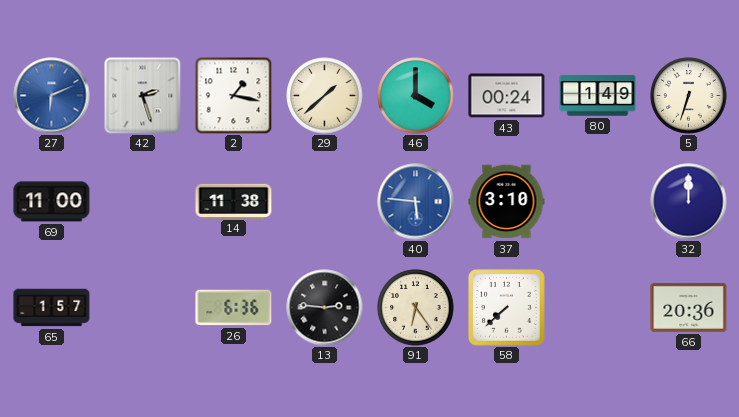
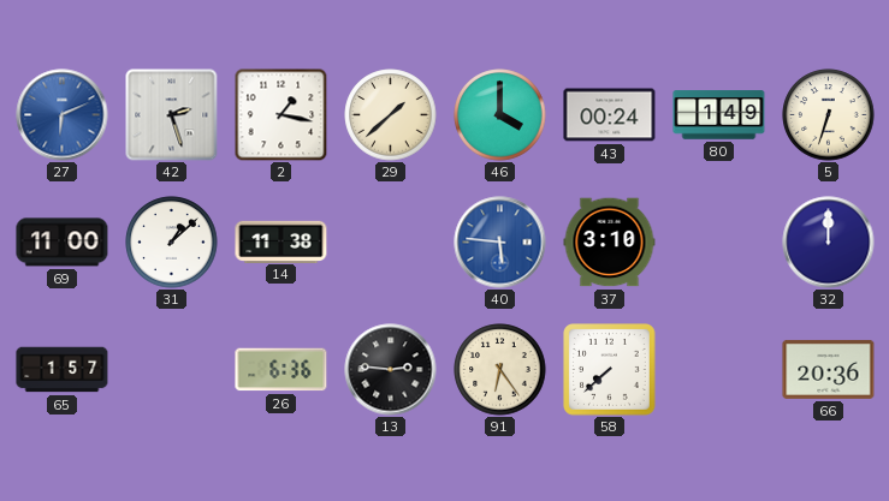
31: none -> 1:08 (172, 243)
